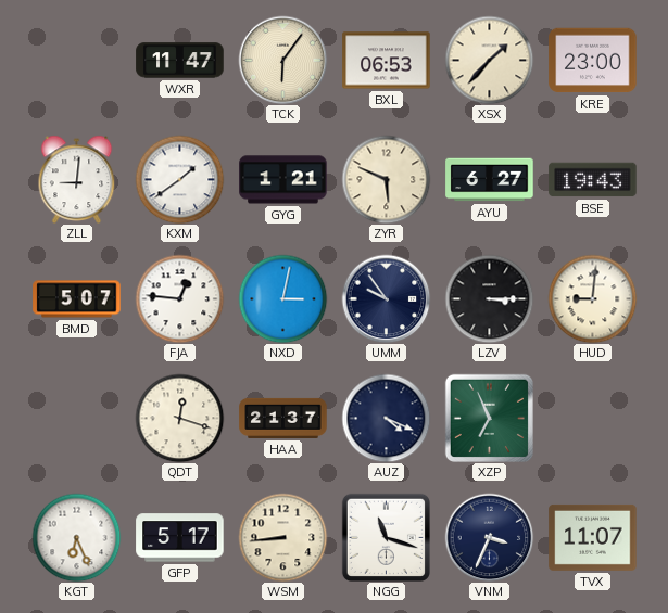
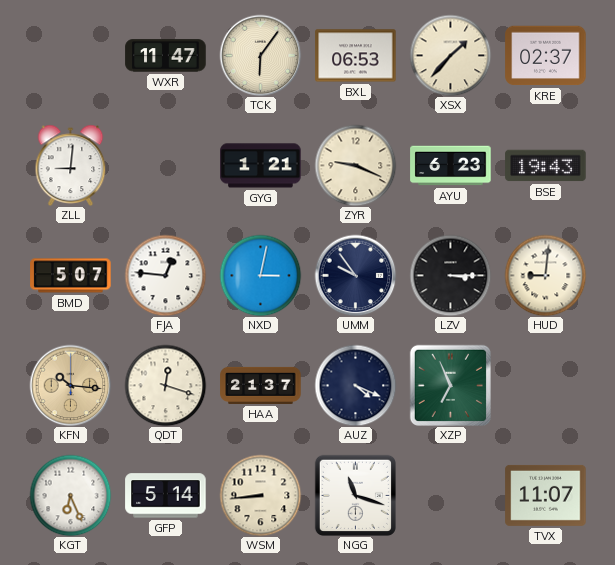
KRE: 23:00 -> 02:37 (546, 56)
KXM: 1:39 -> none (179, 179)
ZYR: 5:49 -> 9:19 (355, 165)
AYU: 6:27 -> 6:23 (451, 166)
KFN: none -> 10:16 (70, 385)
GFP: 5:17 -> 5:14 (166, 496)
VNM: 3:34 -> none (489, 537)
